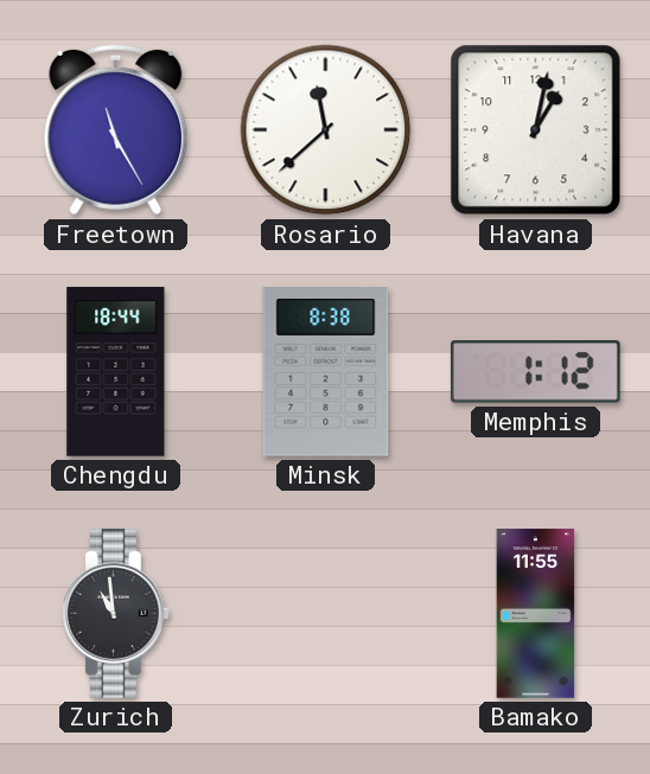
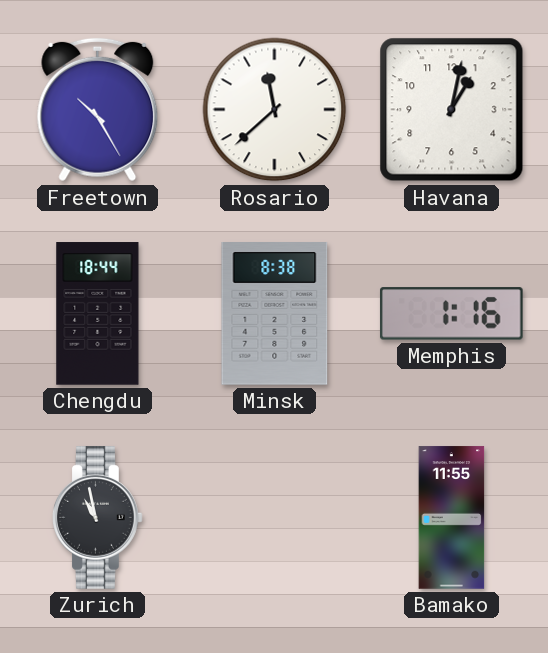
Freetown: 11:25 -> 10:25 (98, 110)
Memphis: 1:12 -> 1:16 (452, 314)
Zurich: 10:59 -> 10:58 (98, 518)
